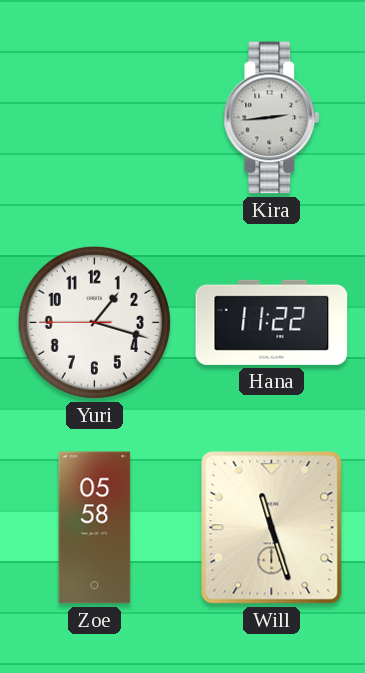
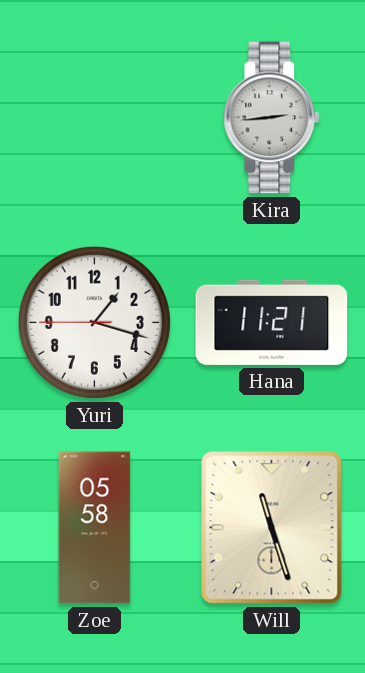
Hana: 11:22 -> 11:21 (272, 322)
